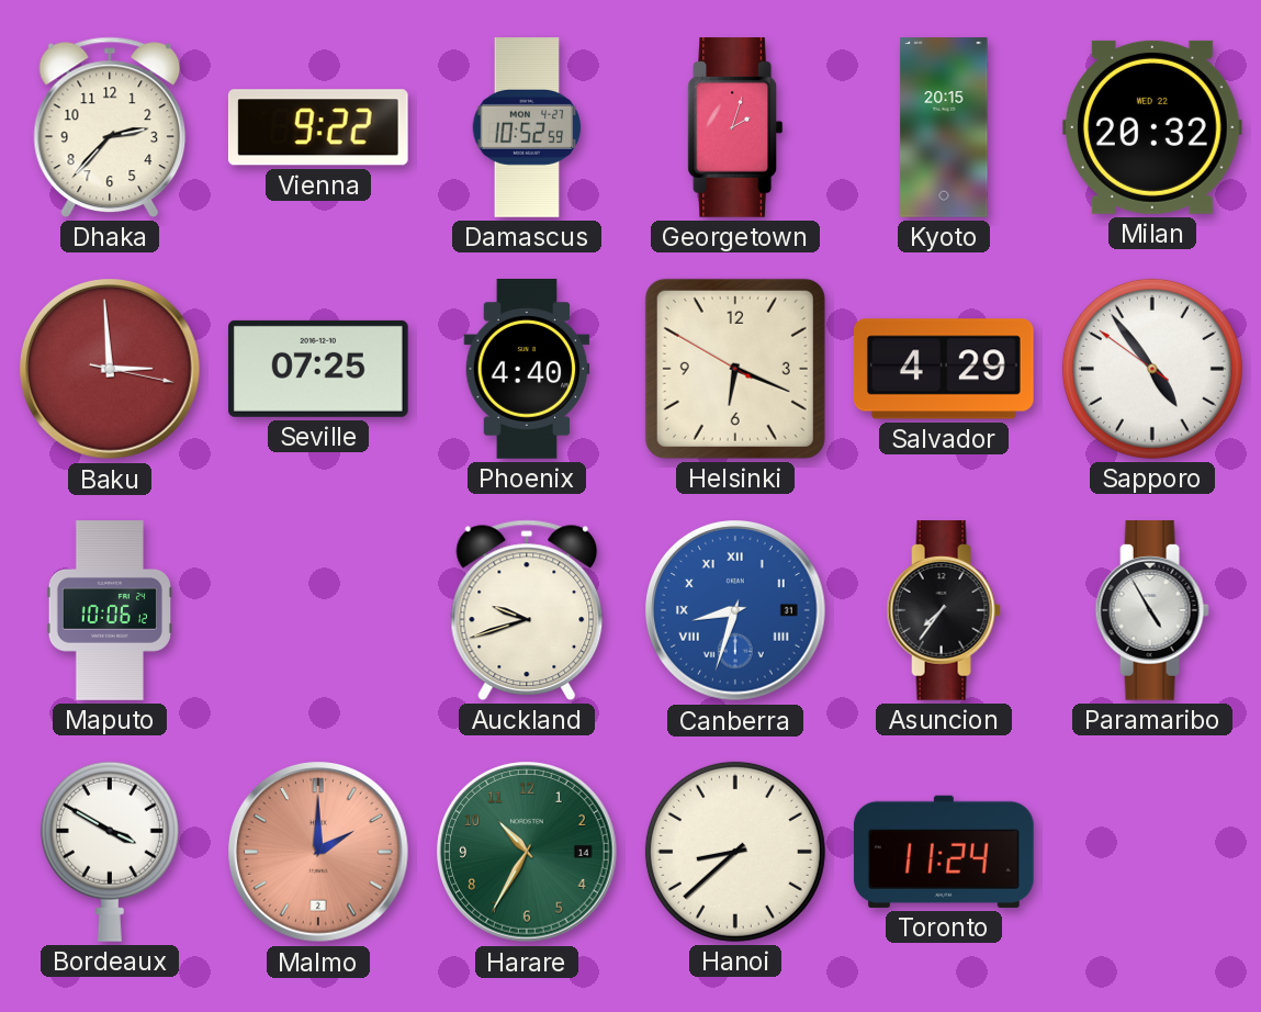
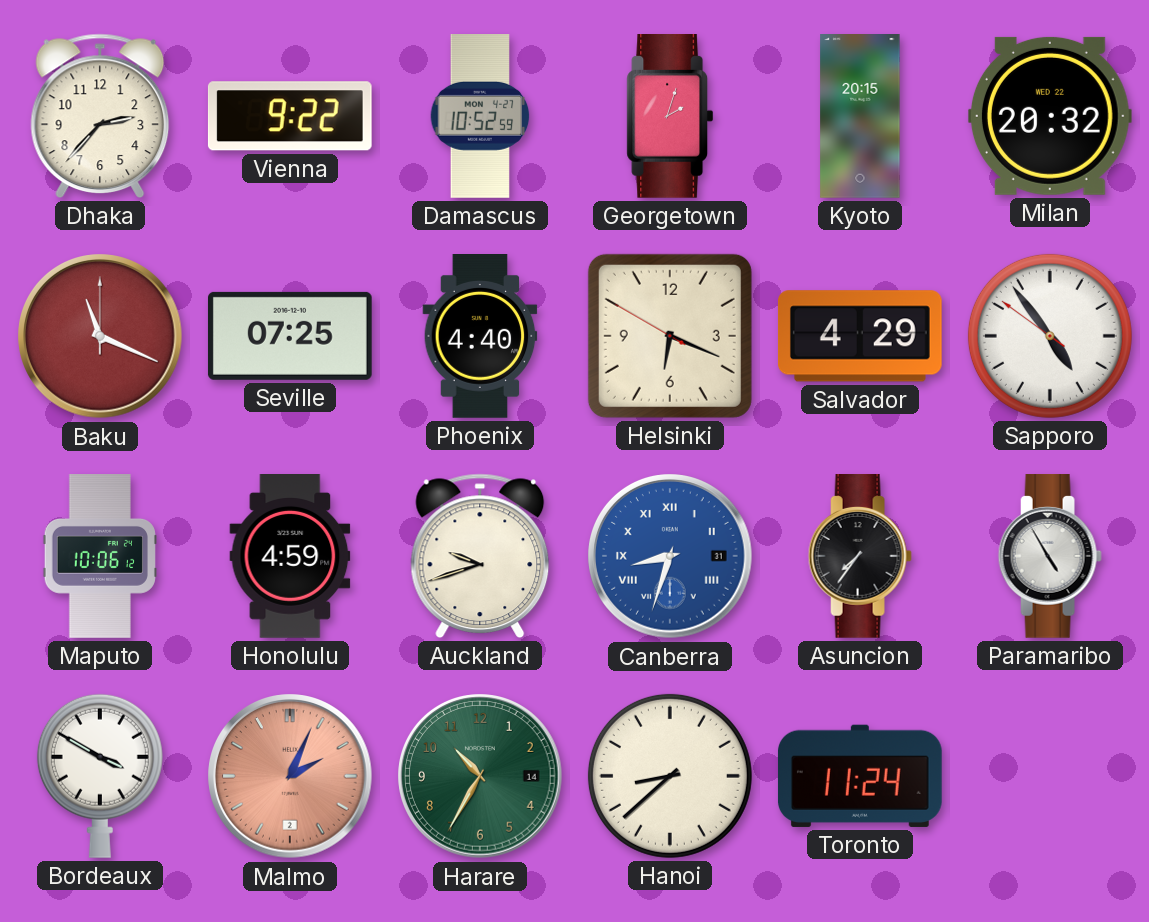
Baku: 2:59 -> 11:19 (100, 336)
Honolulu: none -> 4:59 (290, 557)
Malmo: 2:00 -> 2:04 (290, 776)
